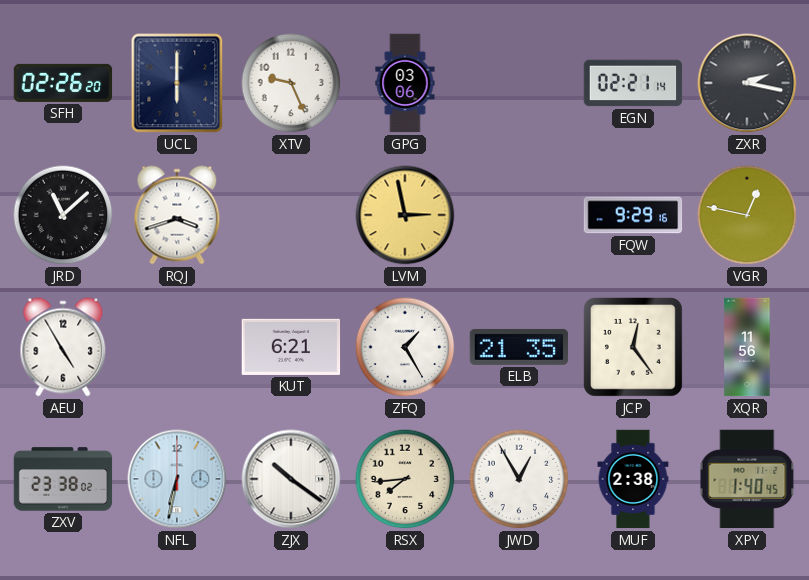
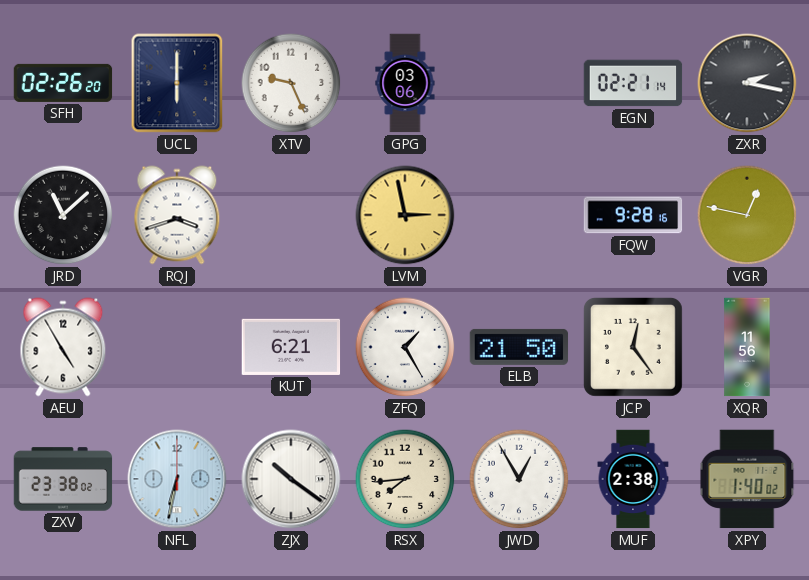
FQW: 9:29 -> 9:28 (633, 215)
ELB: 21:35 -> 21:50 (519, 347)
XPY: 1:40:45 -> 1:40:02 (747, 479)
